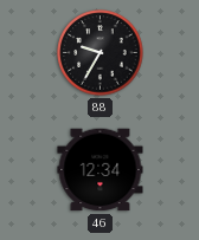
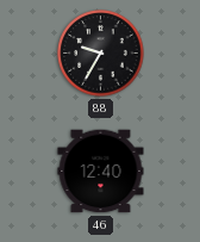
46: 12:34 -> 12:40 (101, 172)
